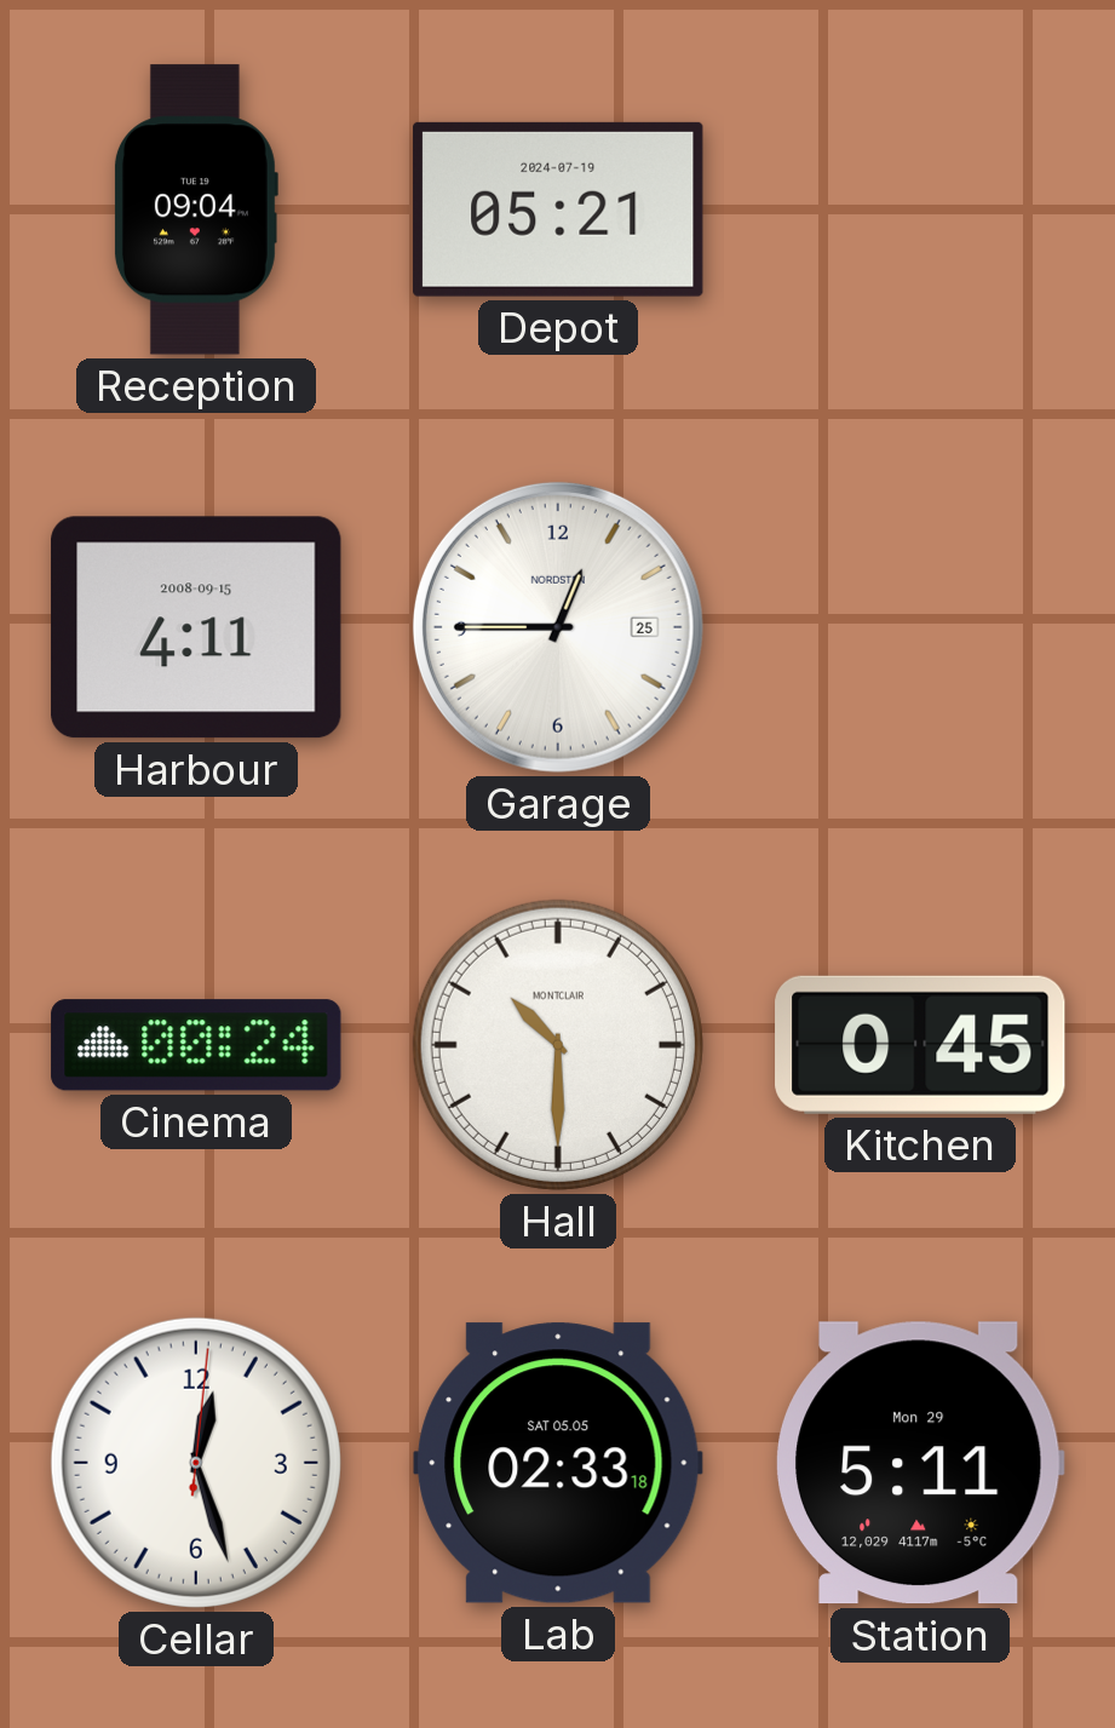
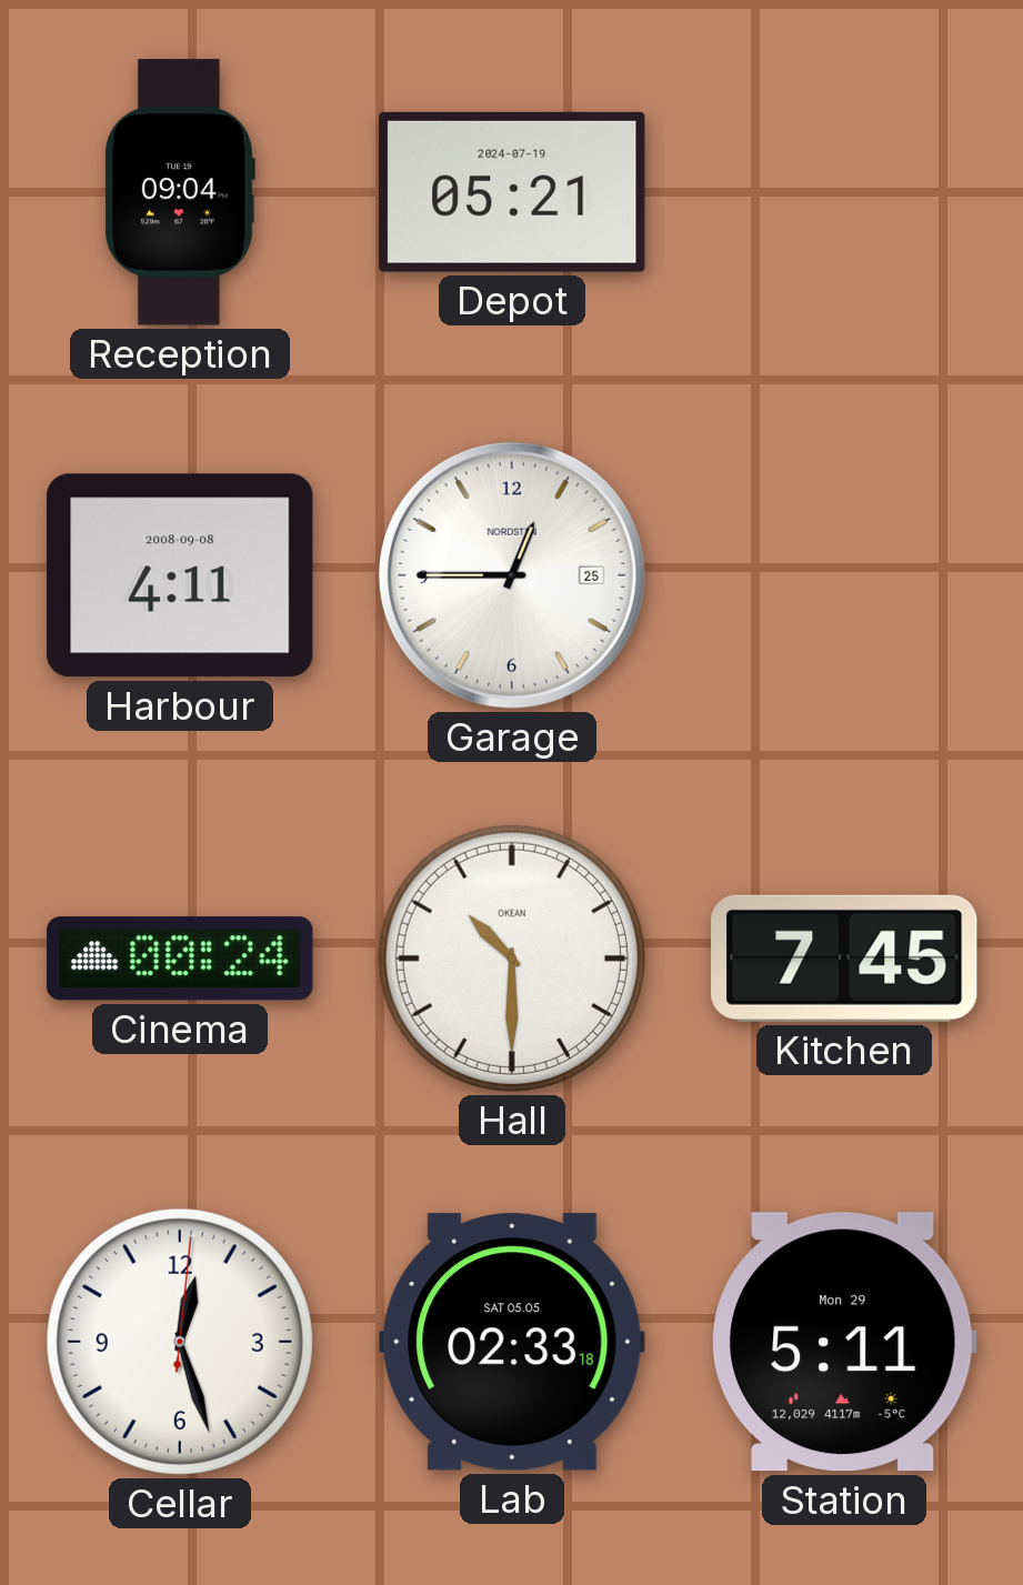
Harbour date: 2008-09-15 -> 2008-09-08 (180, 575)
Hall brand: MONTCLAIR -> OKEAN (512, 959)
Kitchen: 0:45 -> 7:45 (844, 959)
